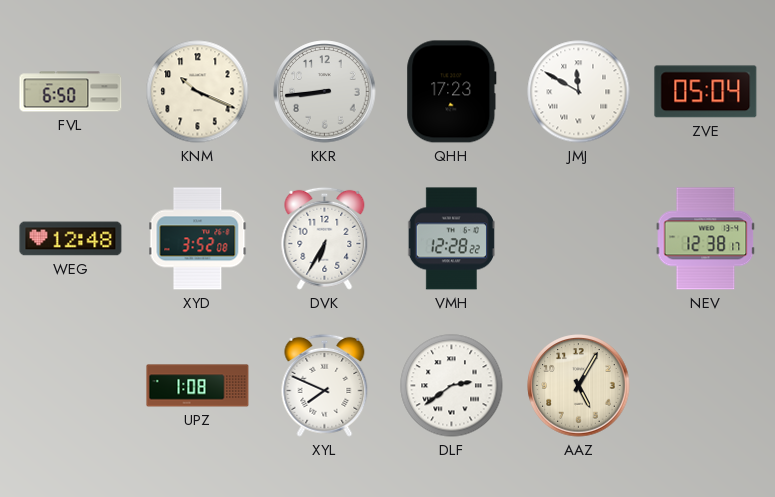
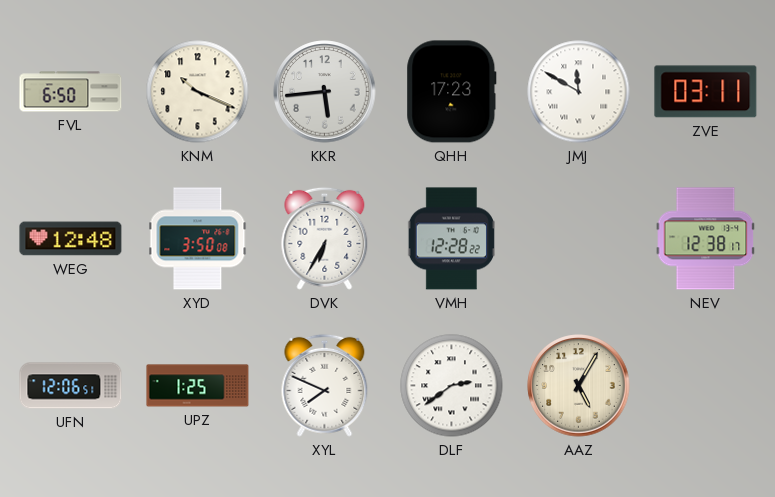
KKR: 8:44 -> 5:44 (325, 92)
ZVE: 05:04 -> 03:11 (706, 92)
XYD: 3:52 -> 3:50 (198, 239)
UFN: none -> 12:06 (71, 386)
UPZ: 1:08 -> 1:25 (198, 386)
